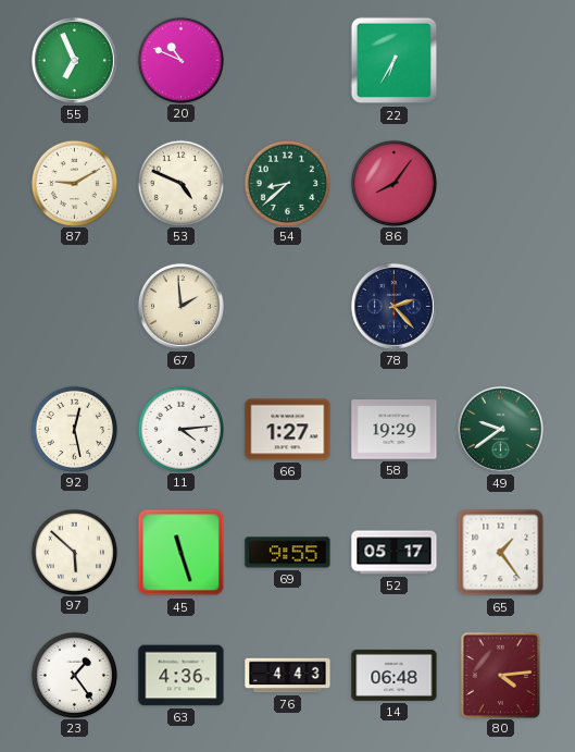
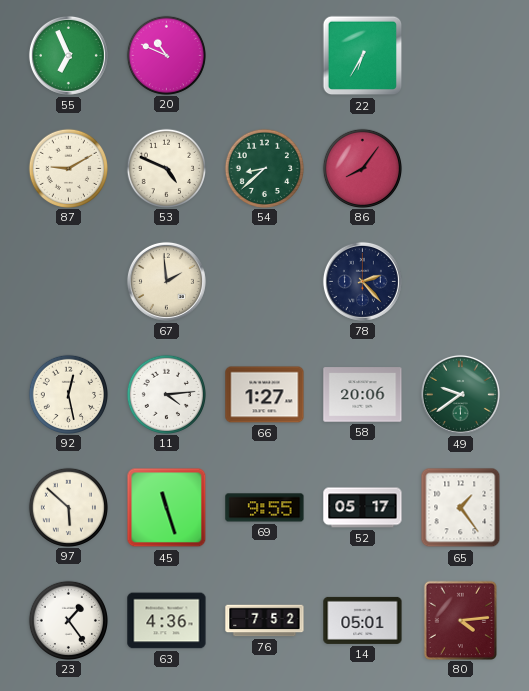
58: 19:29 -> 20:06 (363, 395)
76: 4:43 -> 7:52 (265, 621)
14: 06:48 -> 05:01 (363, 620)
